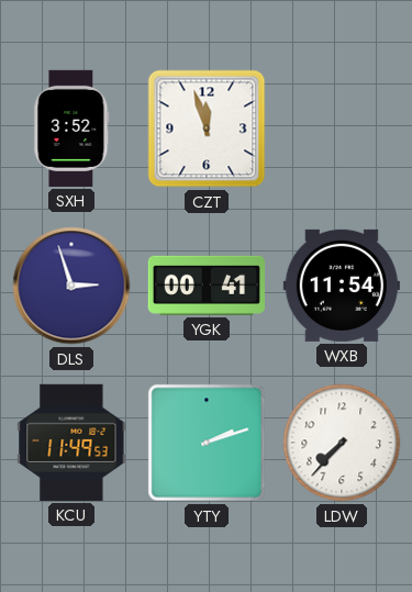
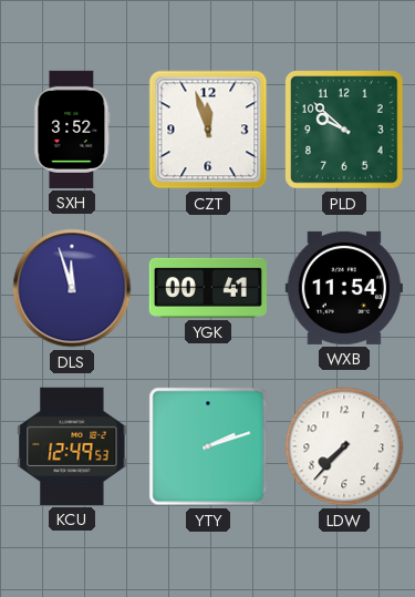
PLD: none -> 9:52 (344, 130)
DLS: 2:57 -> 11:57 (72, 288)
KCU: 11:49 -> 12:49 (72, 446)
